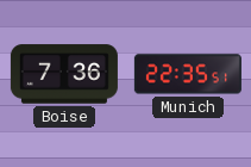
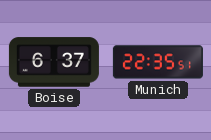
Boise: 7:36 -> 6:37 (54, 62)
